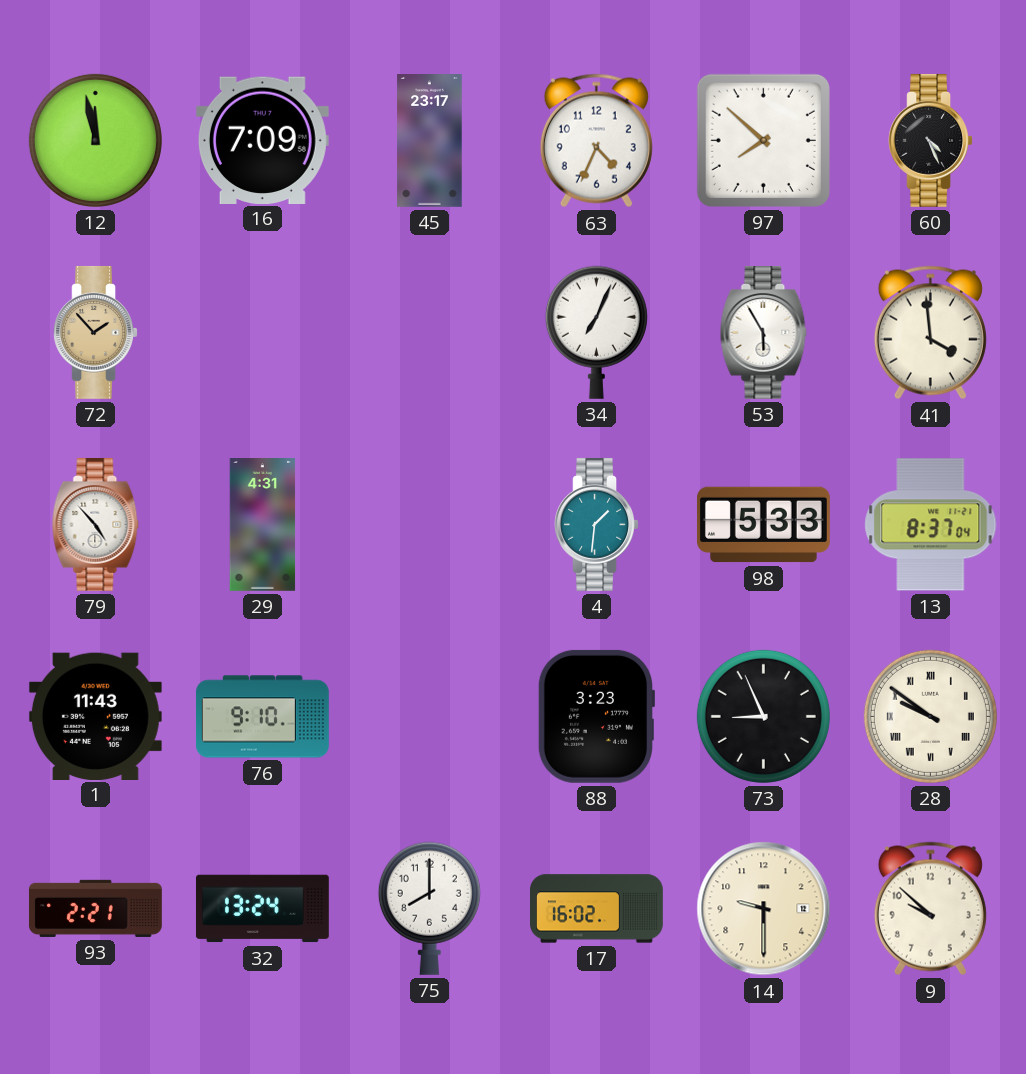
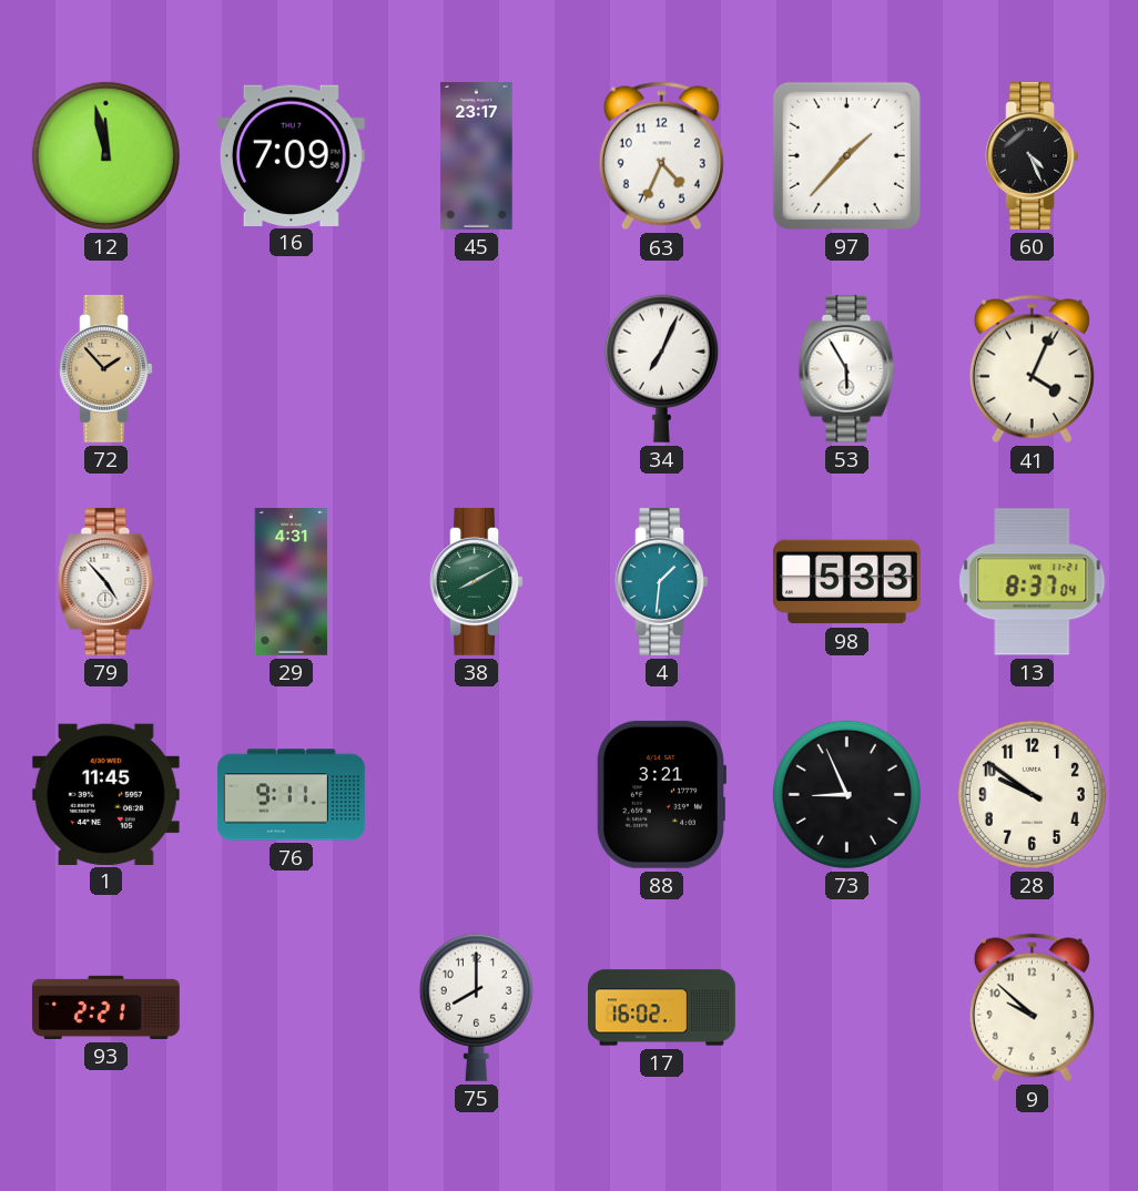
97: 7:52 -> 1:37 (846, 155)
41: 3:59 -> 4:04 (1032, 369)
38: none -> 8:10 (476, 581)
1: 11:43 -> 11:45 (105, 794)
76: 9:10 -> 9:11 (291, 795)
88: 3:23 -> 3:21 (660, 794)
28 numerals: Roman -> Arabic (1032, 794)
32: 13:24 -> none (262, 909)
14: 9:30 -> none (764, 909)
